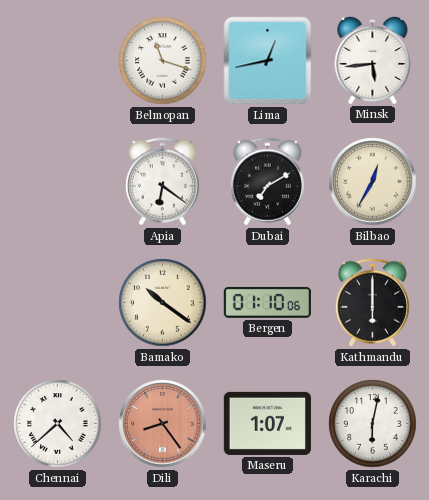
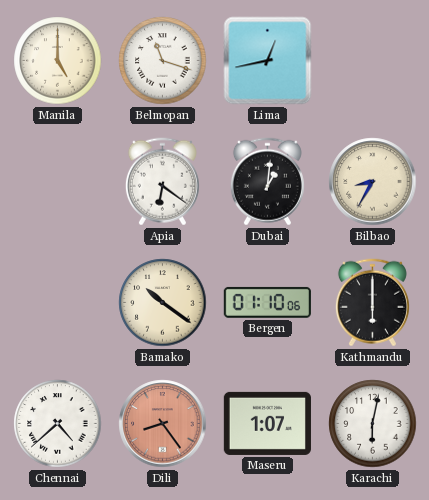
Manila: none -> 5:00 (58, 61)
Minsk: 5:44 -> none (373, 60)
Dubai: 7:10 -> 1:01 (267, 182)
Bilbao: 12:35 -> 8:35 (373, 182)
